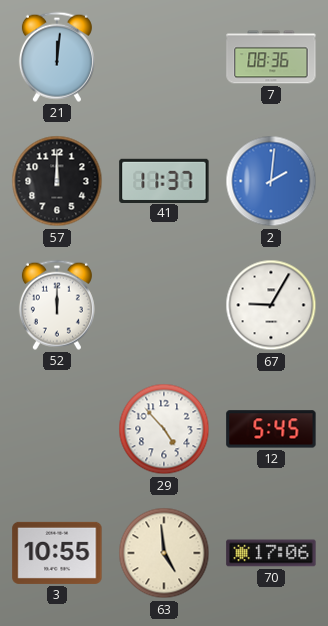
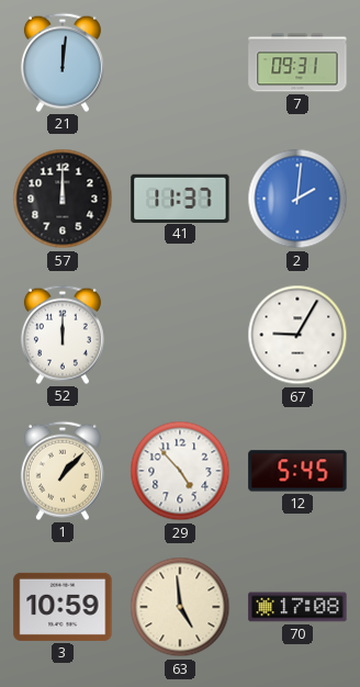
7: 08:36 -> 09:31 (297, 63)
1: none -> 1:07 (63, 471)
3: 10:55 -> 10:59 (63, 607)
70: 17:06 -> 17:08 (297, 607)
